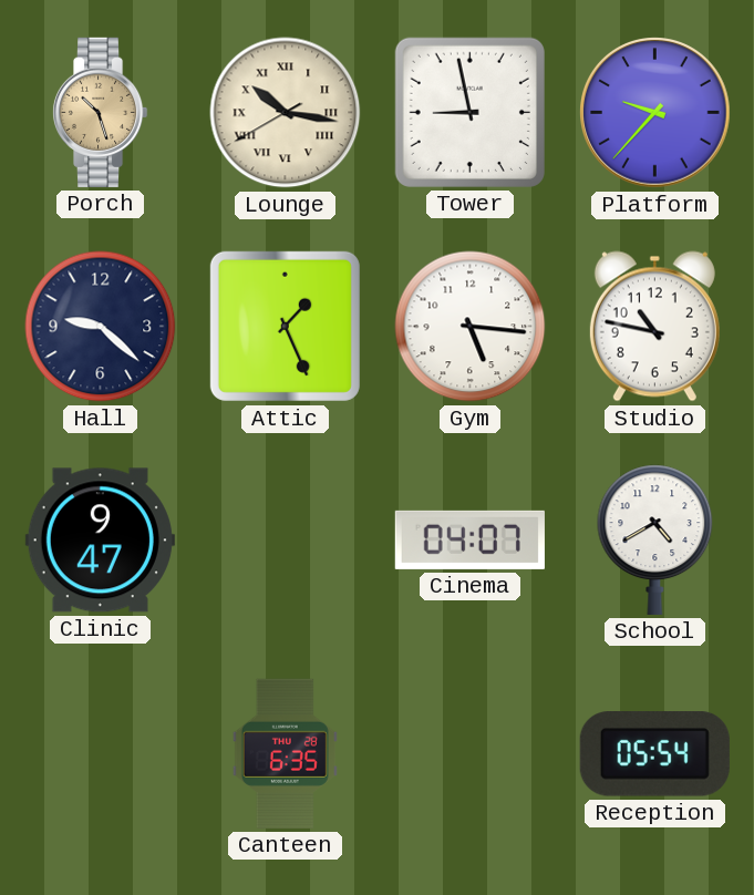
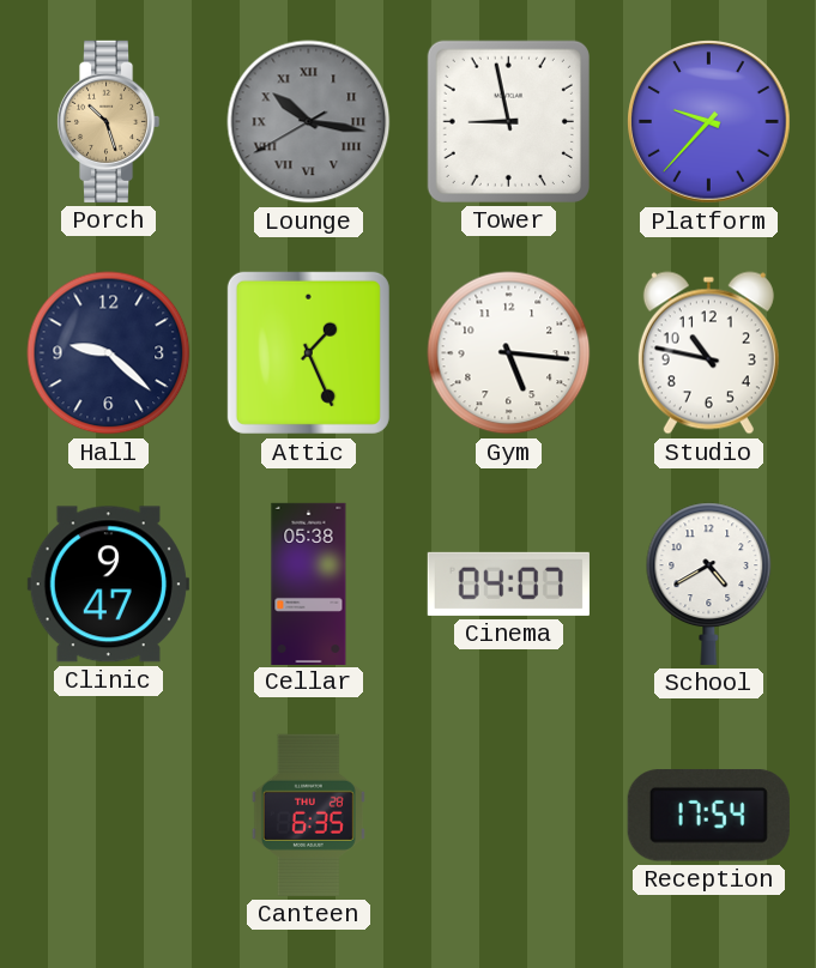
Lounge dial: cream -> grey (309, 122)
Cellar: none -> 05:38 (309, 583)
Reception: 05:54 -> 17:54 (708, 816)
